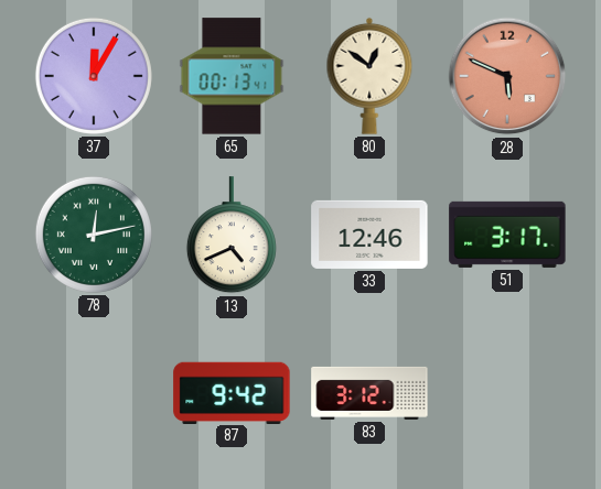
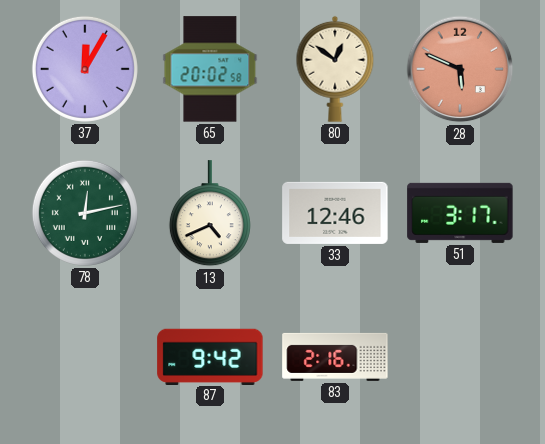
65: 00:13 -> 20:02 (210, 69)
83: 3:12 -> 2:16 (335, 357)
